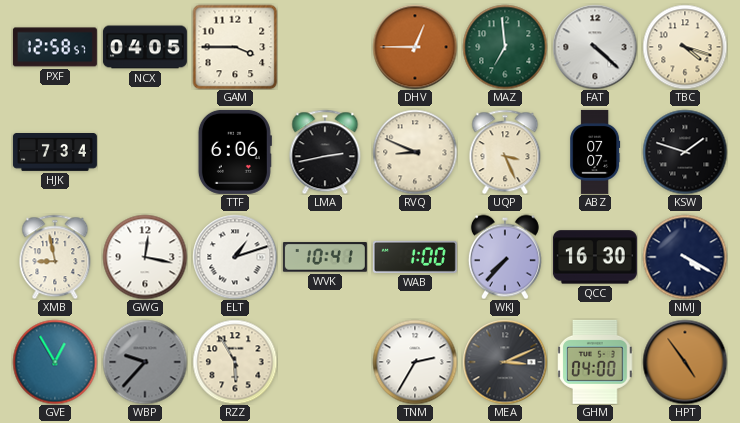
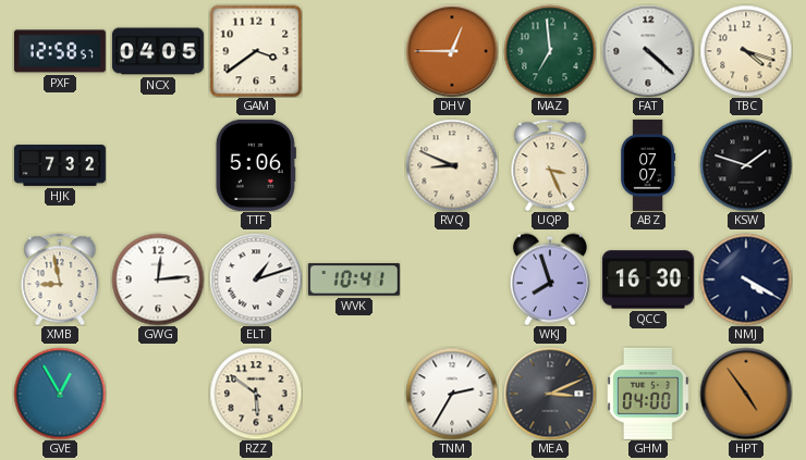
GAM: 3:45 -> 3:39 (256, 51)
HJK: 7:34 -> 7:32 (60, 166)
TTF: 6:06 -> 5:06 (256, 165)
LMA: 2:43 -> none (325, 152)
GWG: 12:17 -> 12:14 (158, 279)
WAB: 1:00 -> none (415, 257)
WKJ: 7:37 -> 7:57 (550, 279)
WBP: 9:37 -> none (145, 362)
RZZ: 5:55 -> 5:51 (256, 394)
